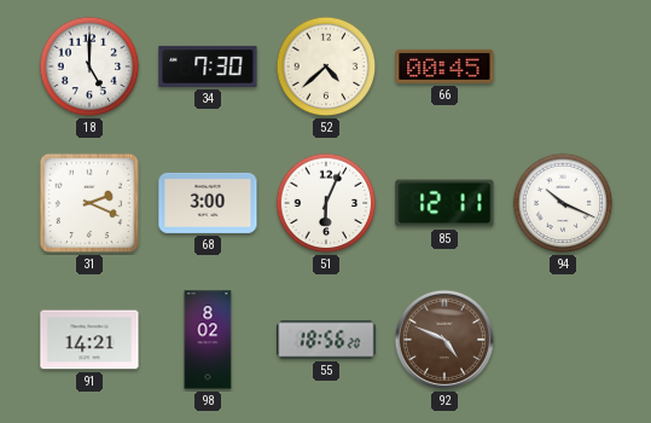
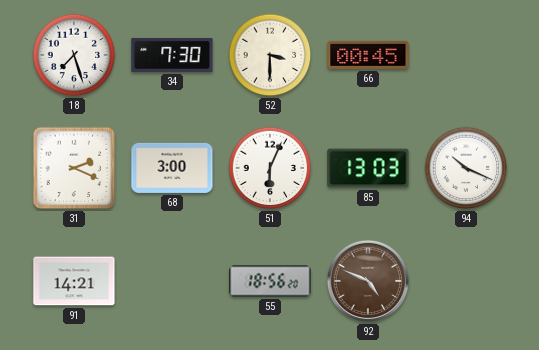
18: 5:00 -> 7:27 (74, 55)
52: 4:38 -> 3:30 (270, 55)
85: 12:11 -> 13:03 (368, 168)
98: 8:02 -> none (208, 340)
